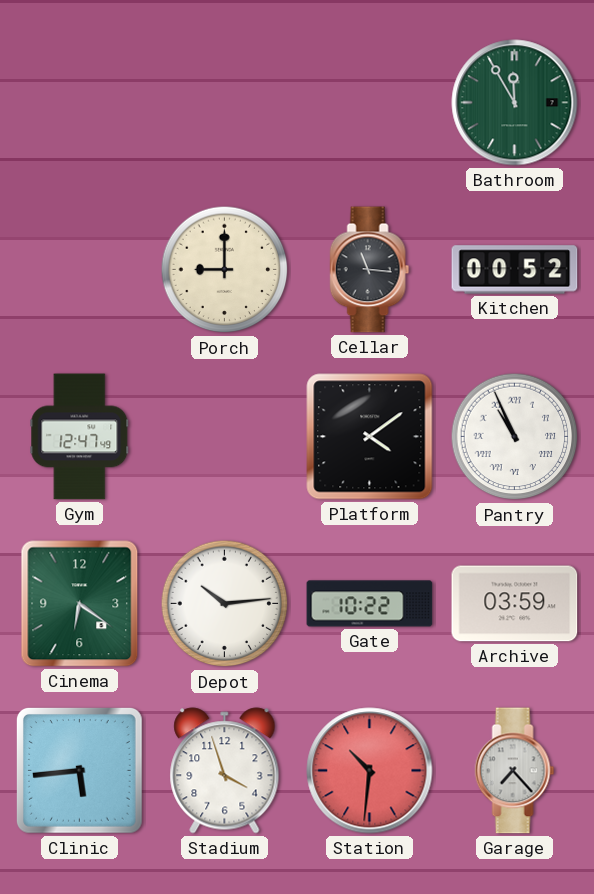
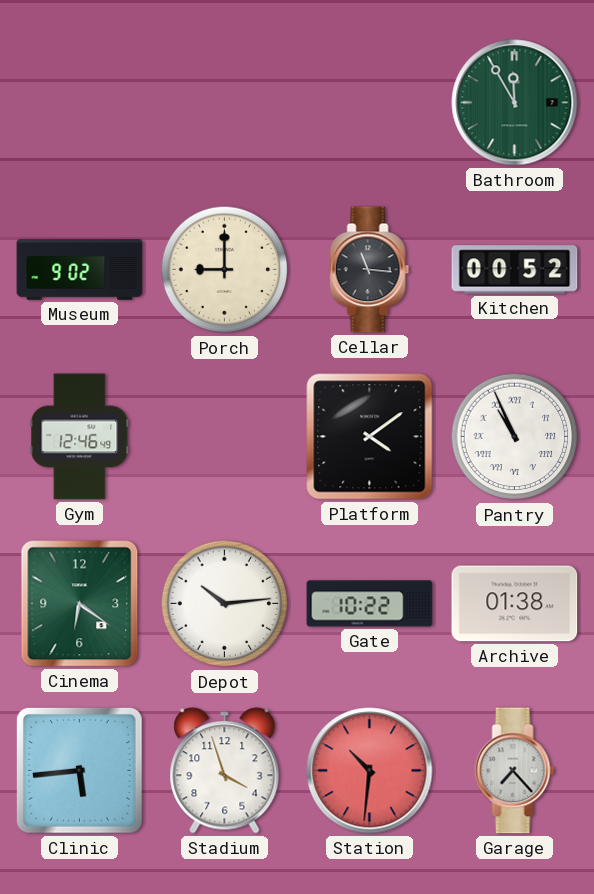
Museum: none -> 9:02 (80, 270)
Gym: 12:47 -> 12:46 (80, 437)
Archive: 03:59 -> 01:38 (515, 604)
